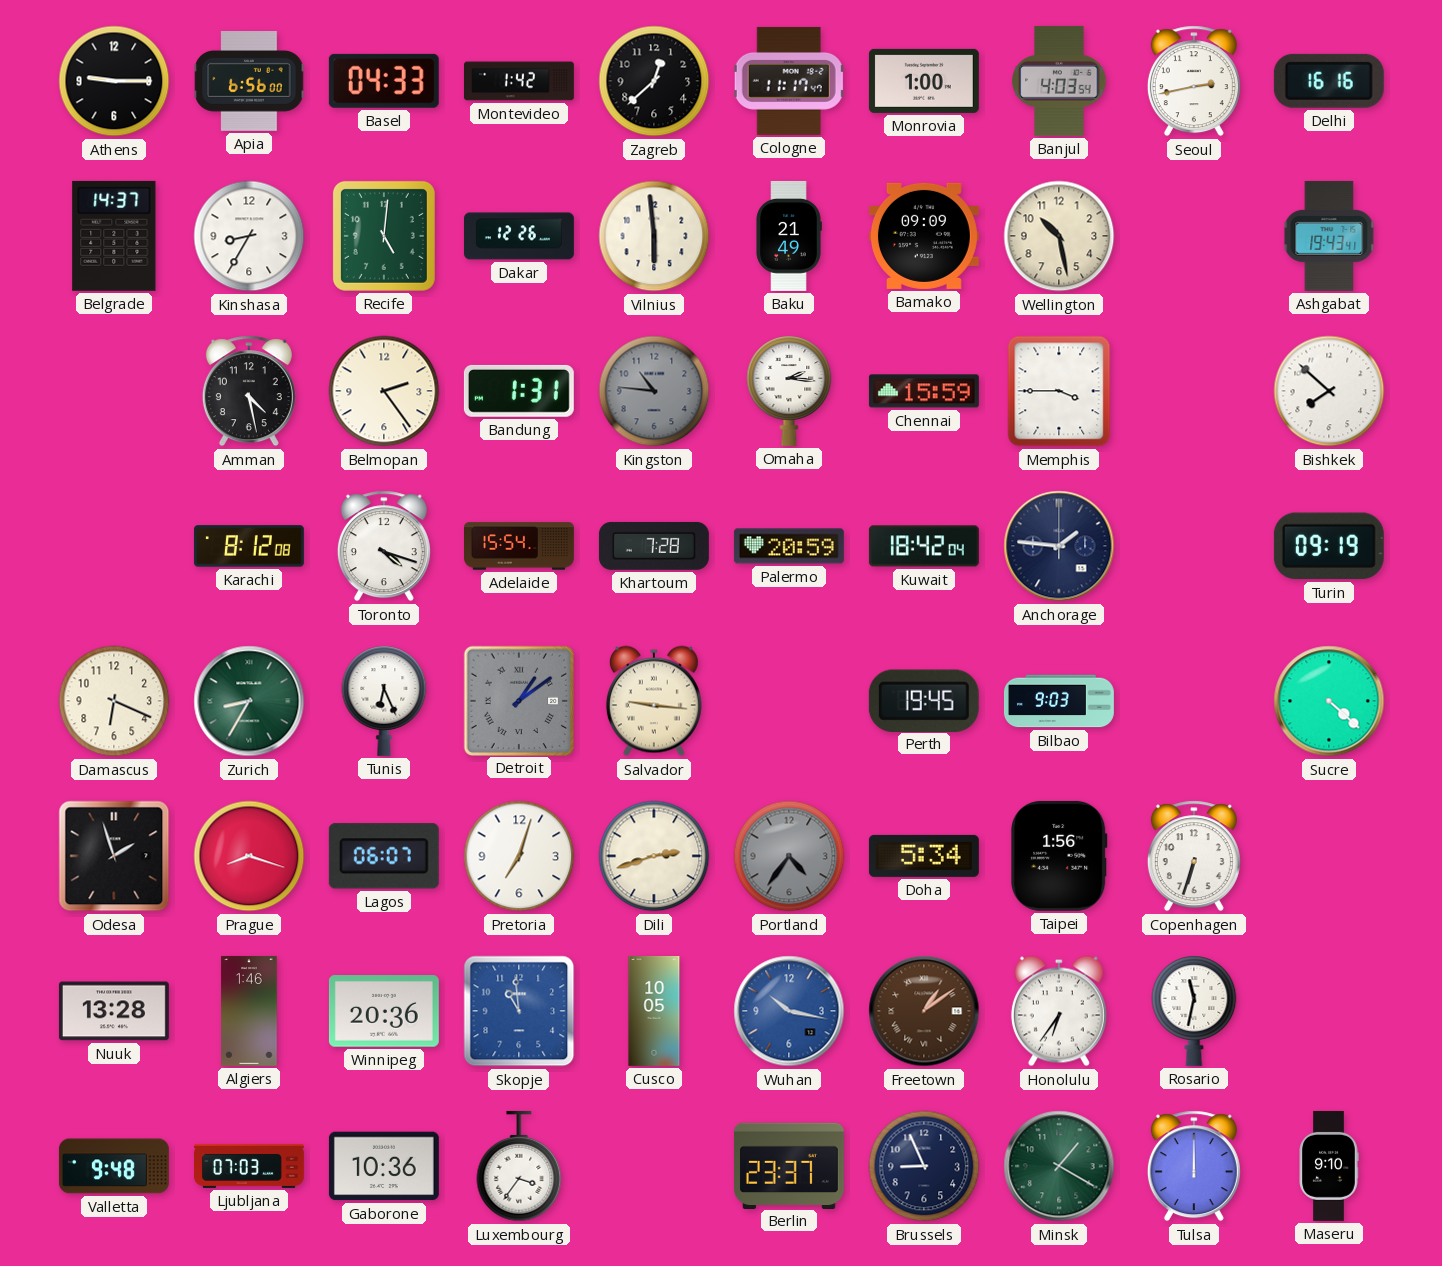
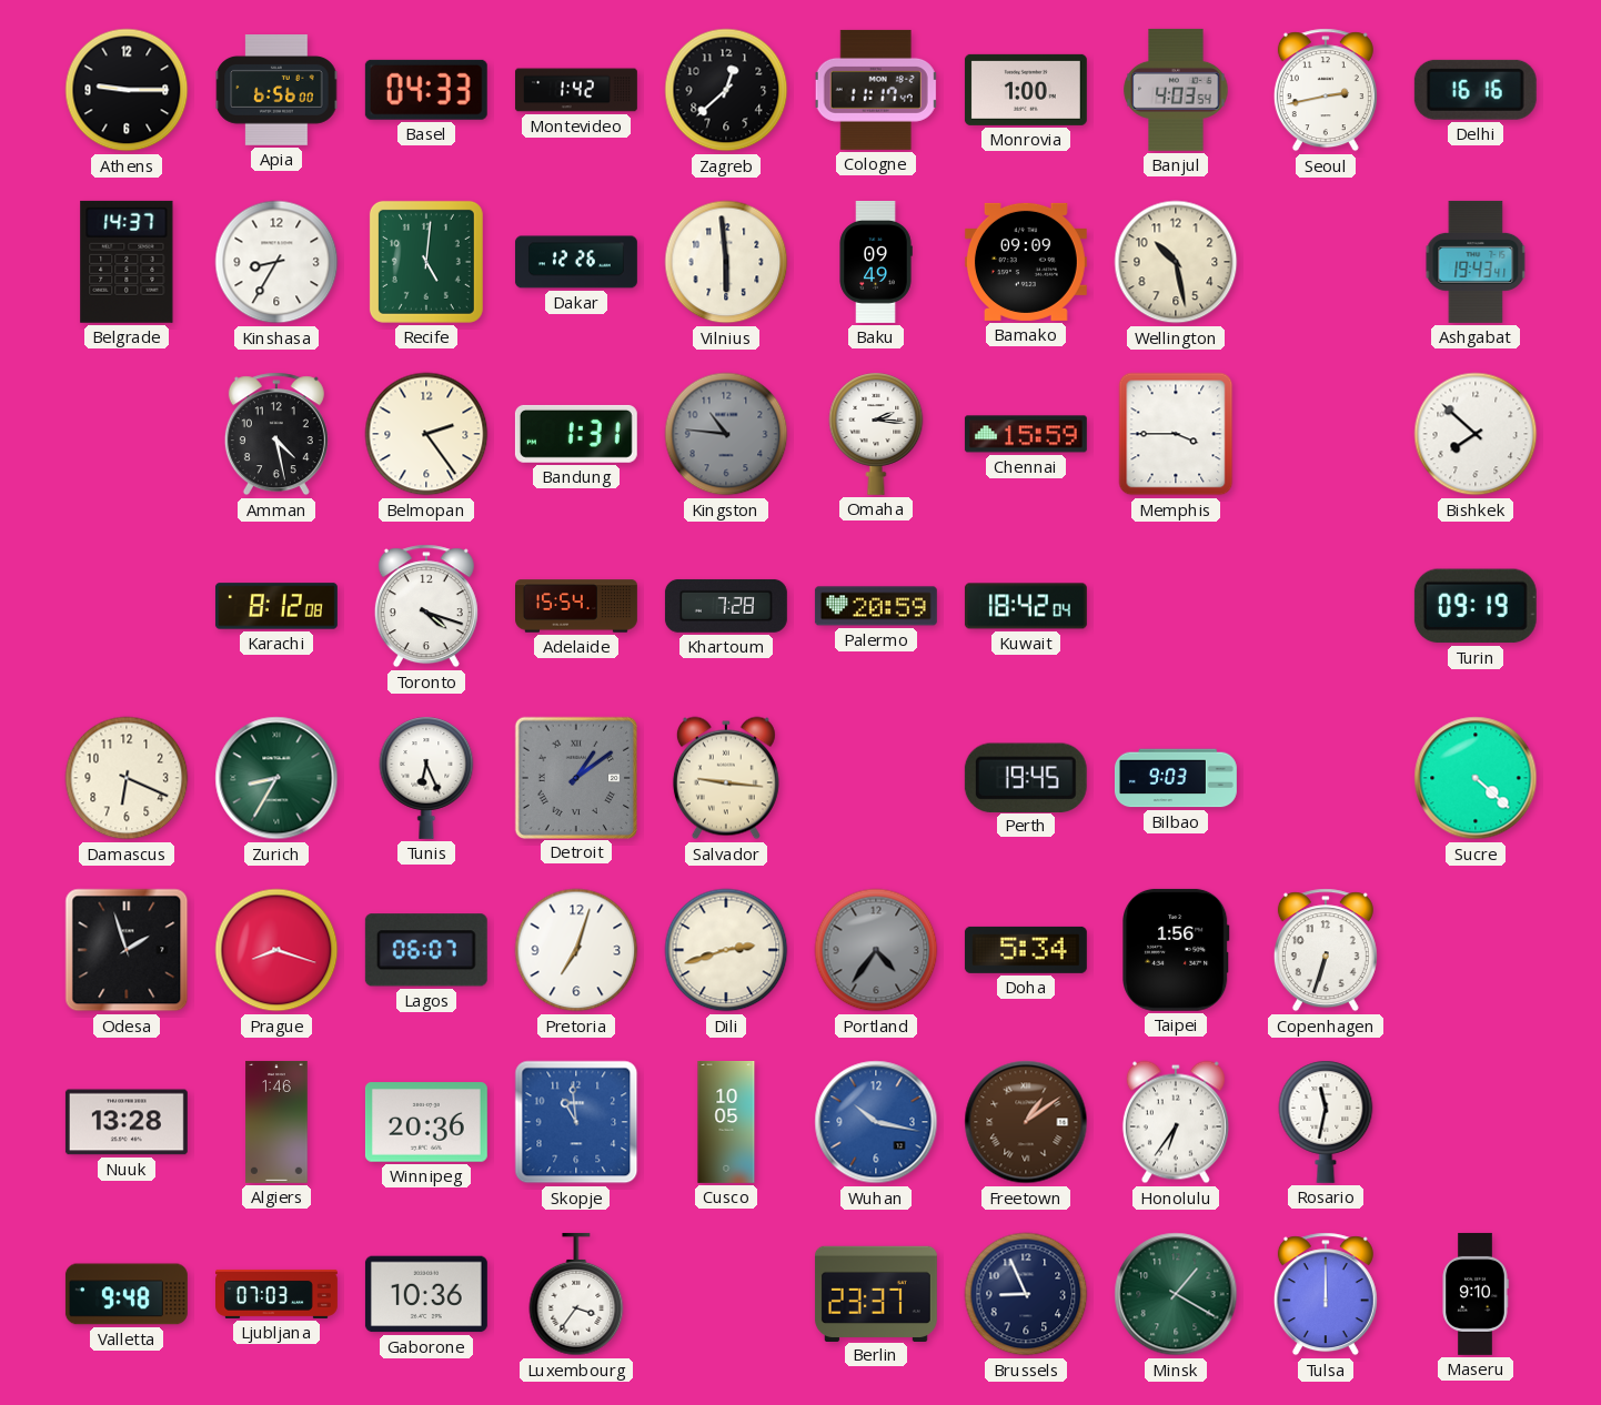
Baku: 21:49 -> 09:49 (876, 262)
Anchorage: 1:46 -> none (1059, 546)
